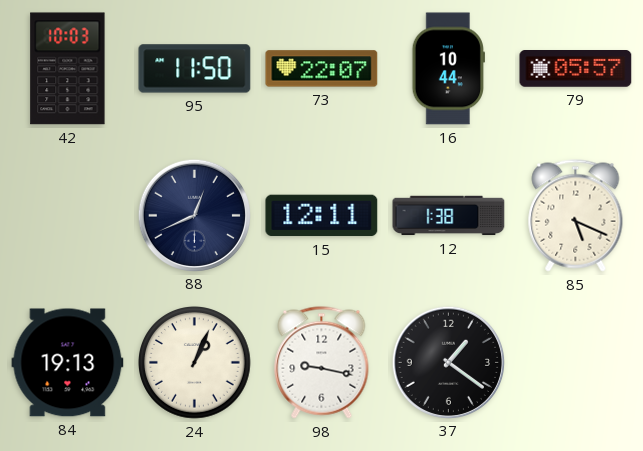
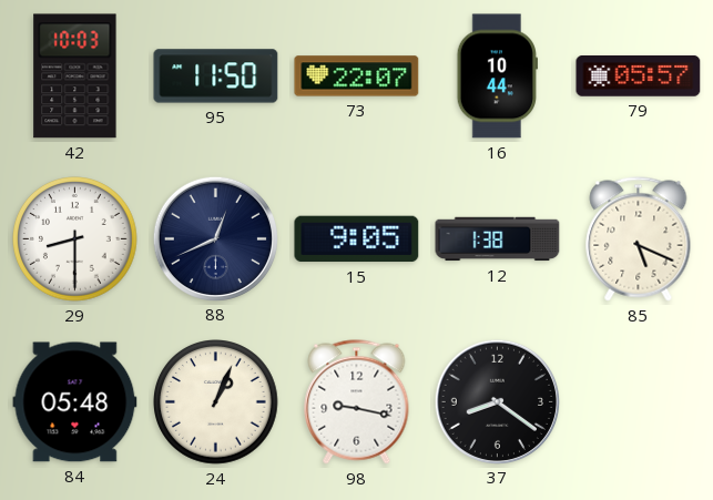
29: none -> 8:30 (75, 239)
15: 12:11 -> 9:05 (357, 239)
84: 19:13 -> 05:48 (75, 402)
37: 1:21 -> 8:21 (497, 401)
